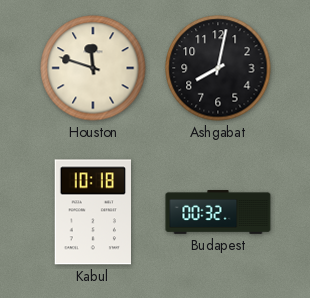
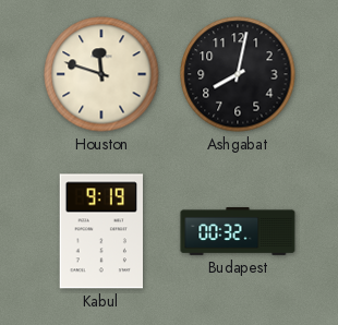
Kabul: 10:18 -> 9:19 (100, 231)
